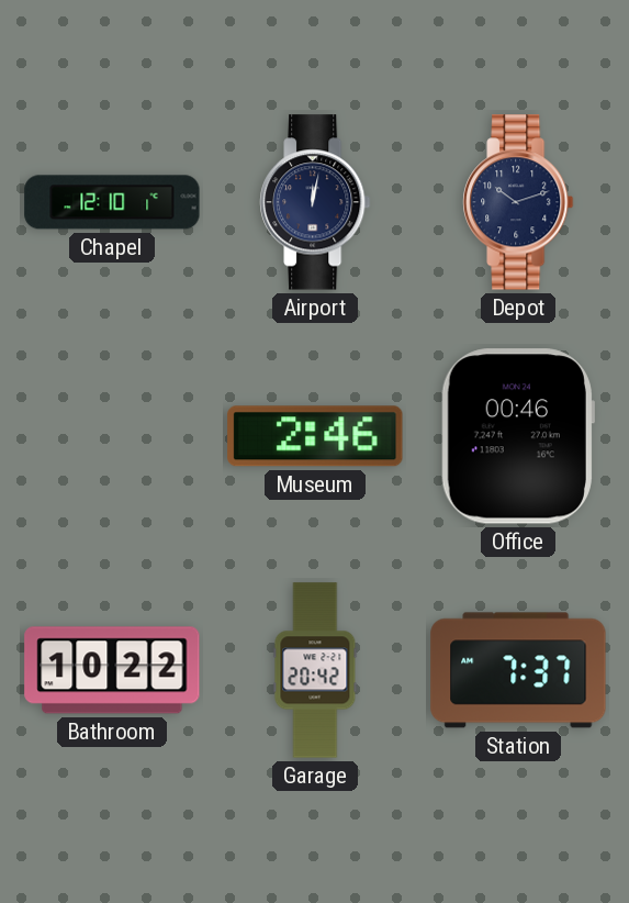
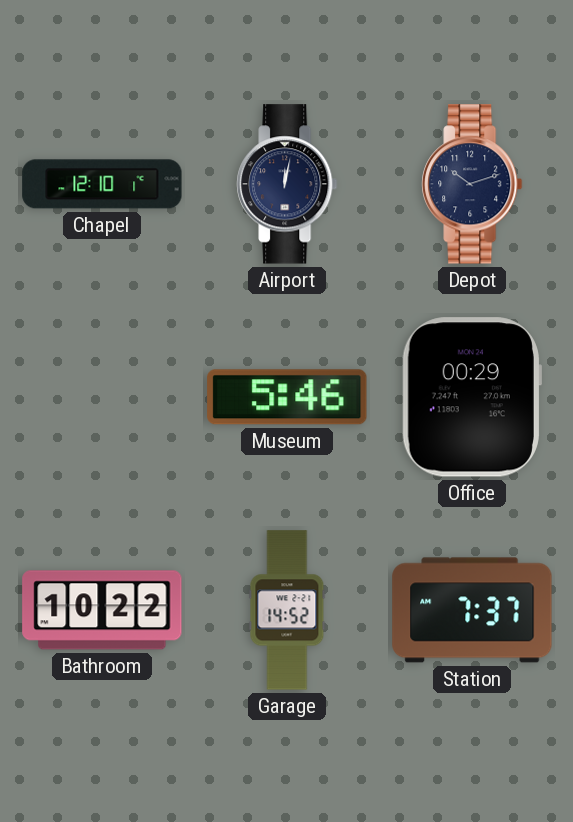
Museum: 2:46 -> 5:46 (287, 397)
Office: 00:46 -> 00:29 (472, 397)
Garage: 20:42 -> 14:52 (287, 610)
